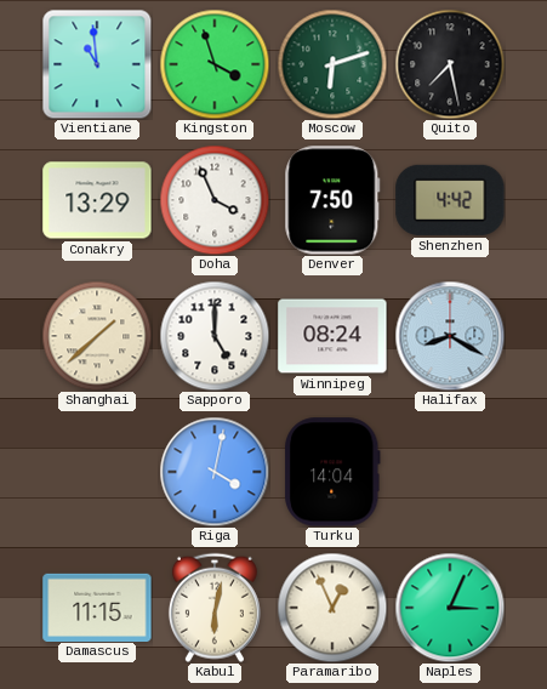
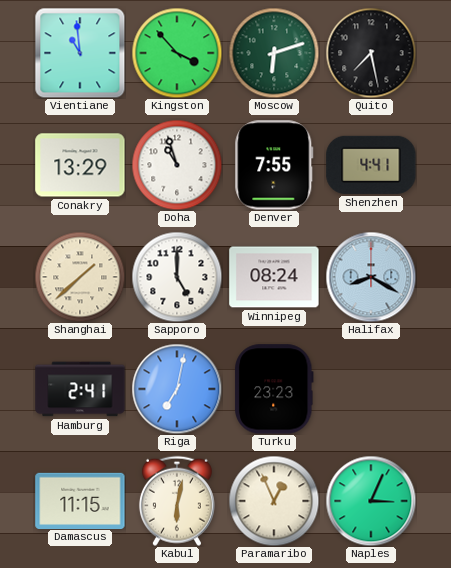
Kingston: 3:57 -> 3:53 (177, 53)
Doha: 3:56 -> 10:57 (177, 165)
Denver: 7:50 -> 7:55 (274, 165)
Shenzhen: 4:42 -> 4:41 (371, 165)
Hamburg: none -> 2:41 (80, 389)
Riga: 4:02 -> 7:02 (177, 389)
Turku: 14:04 -> 23:23 (275, 389)
